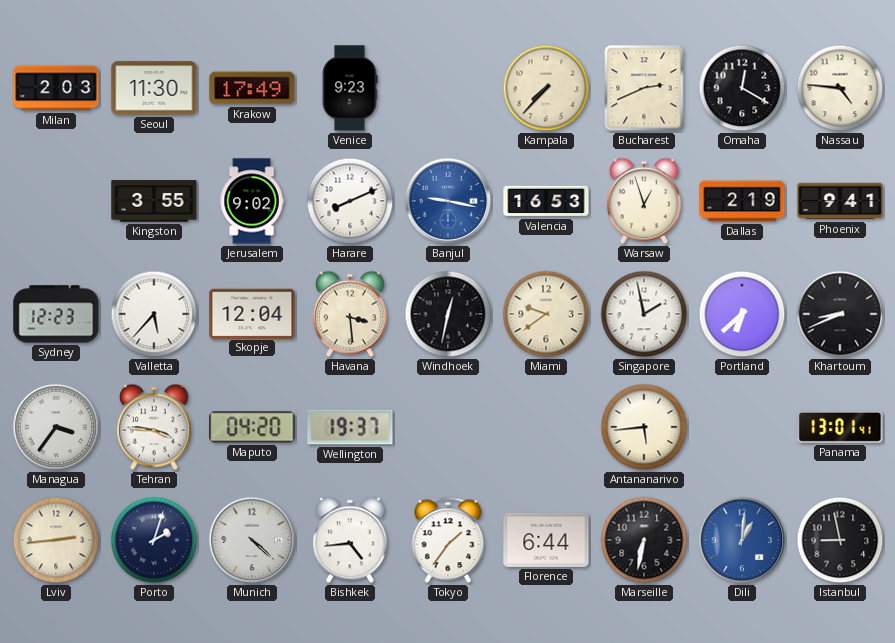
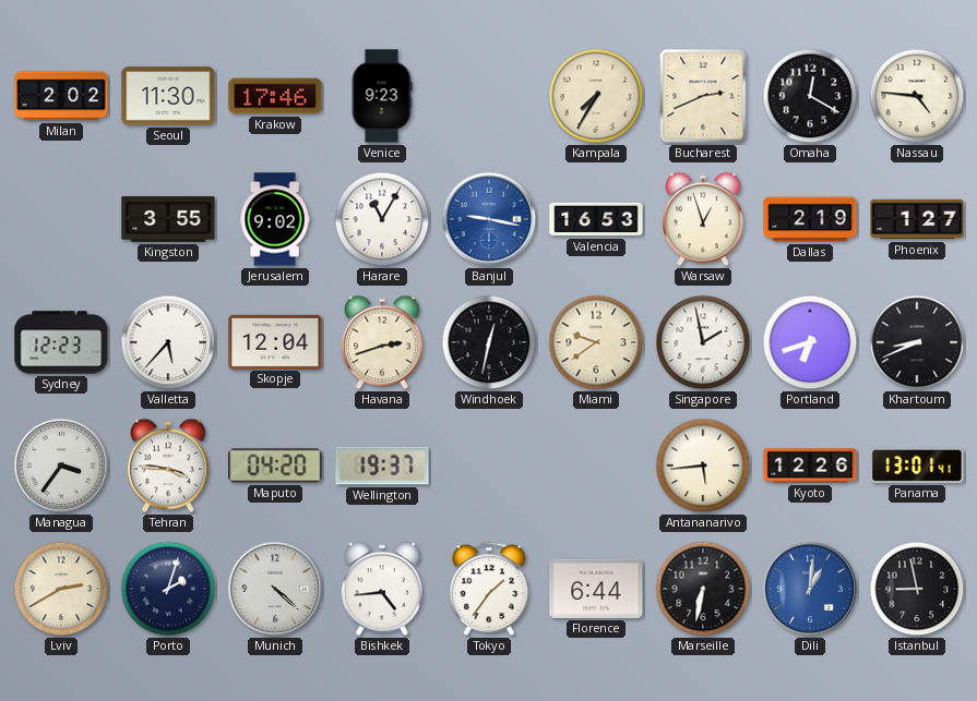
Milan: 2:03 -> 2:02 (61, 96)
Krakow: 17:49 -> 17:46 (275, 96)
Kampala: 7:37 -> 7:35 (596, 96)
Harare: 8:11 -> 11:05 (382, 219)
Phoenix: 9:41 -> 1:27 (917, 219)
Havana: 3:29 -> 2:42 (383, 342)
Portland: 6:38 -> 6:42 (810, 342)
Kyoto: none -> 12:26 (810, 466)
Lviv: 2:44 -> 2:40 (61, 589)
